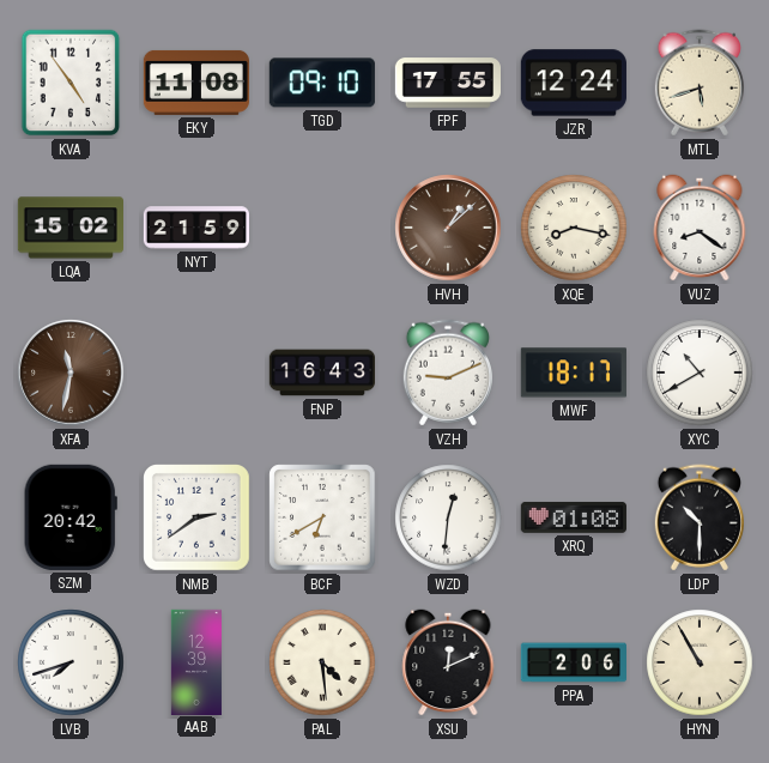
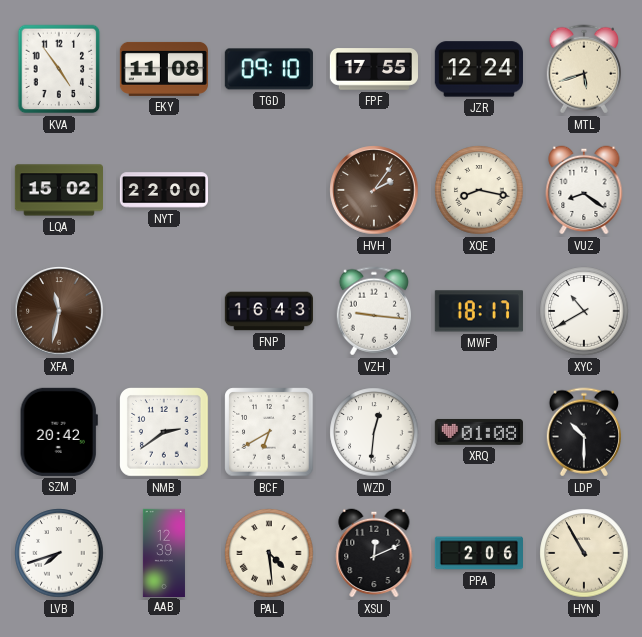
NYT: 21:59 -> 22:00 (163, 190)
HVH: 1:08 -> 2:06 (374, 190)
VZH: 9:11 -> 9:16 (374, 311)
